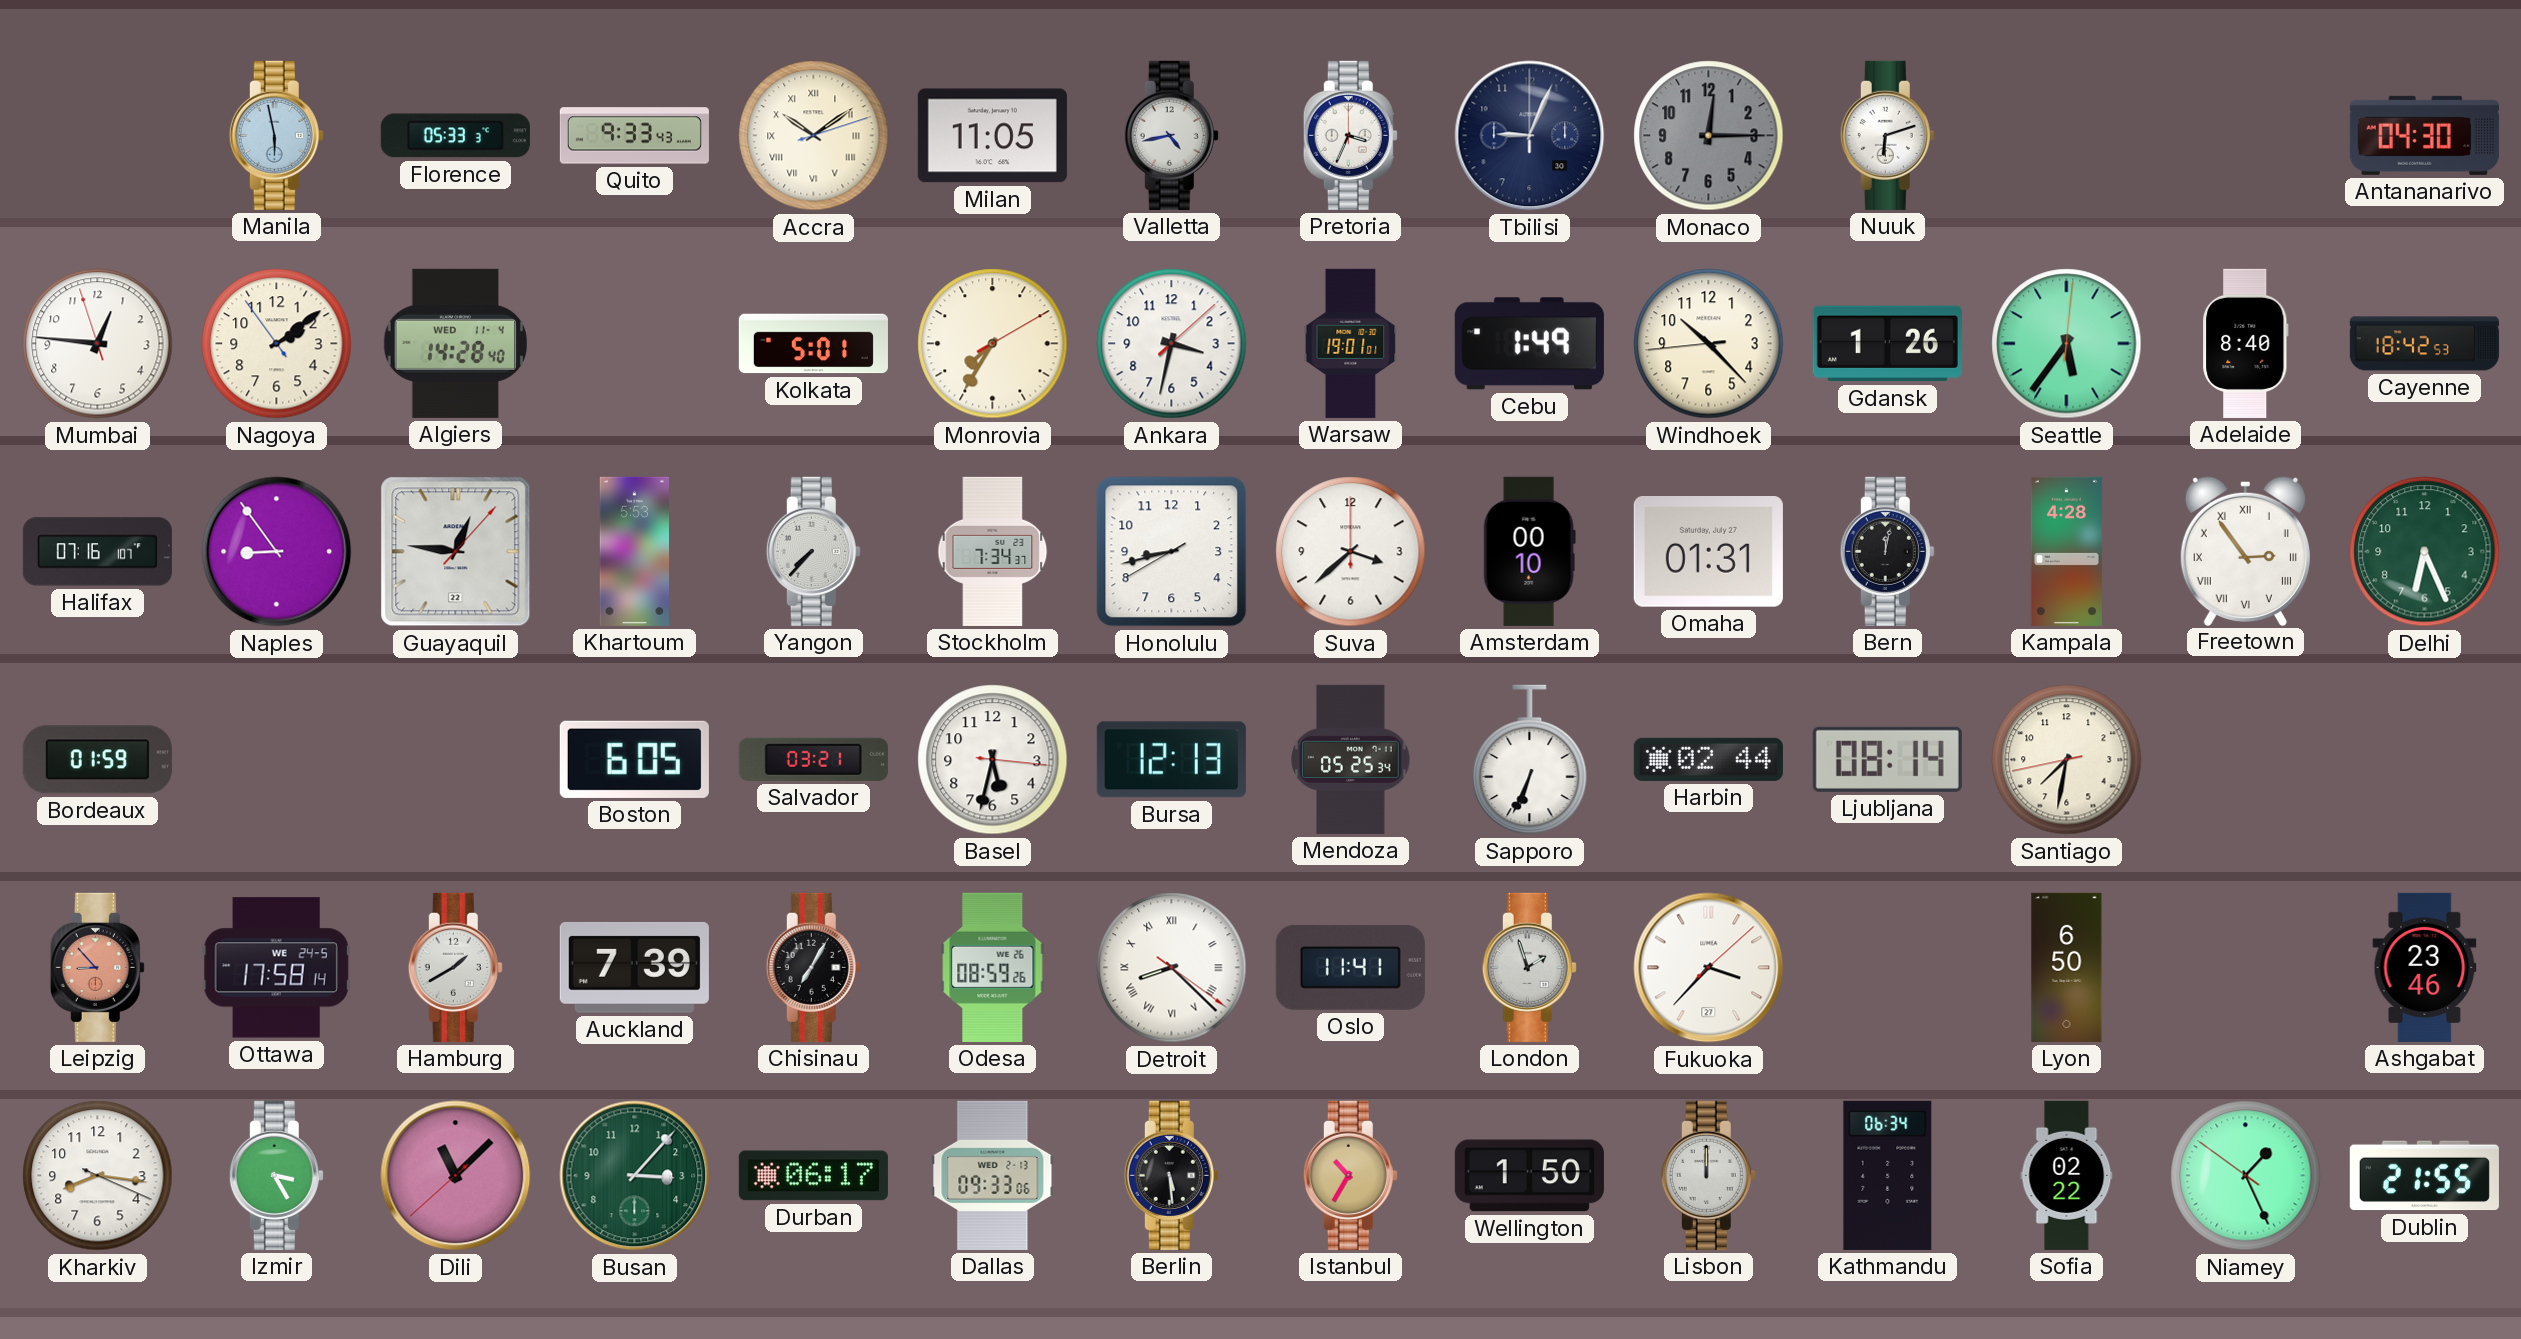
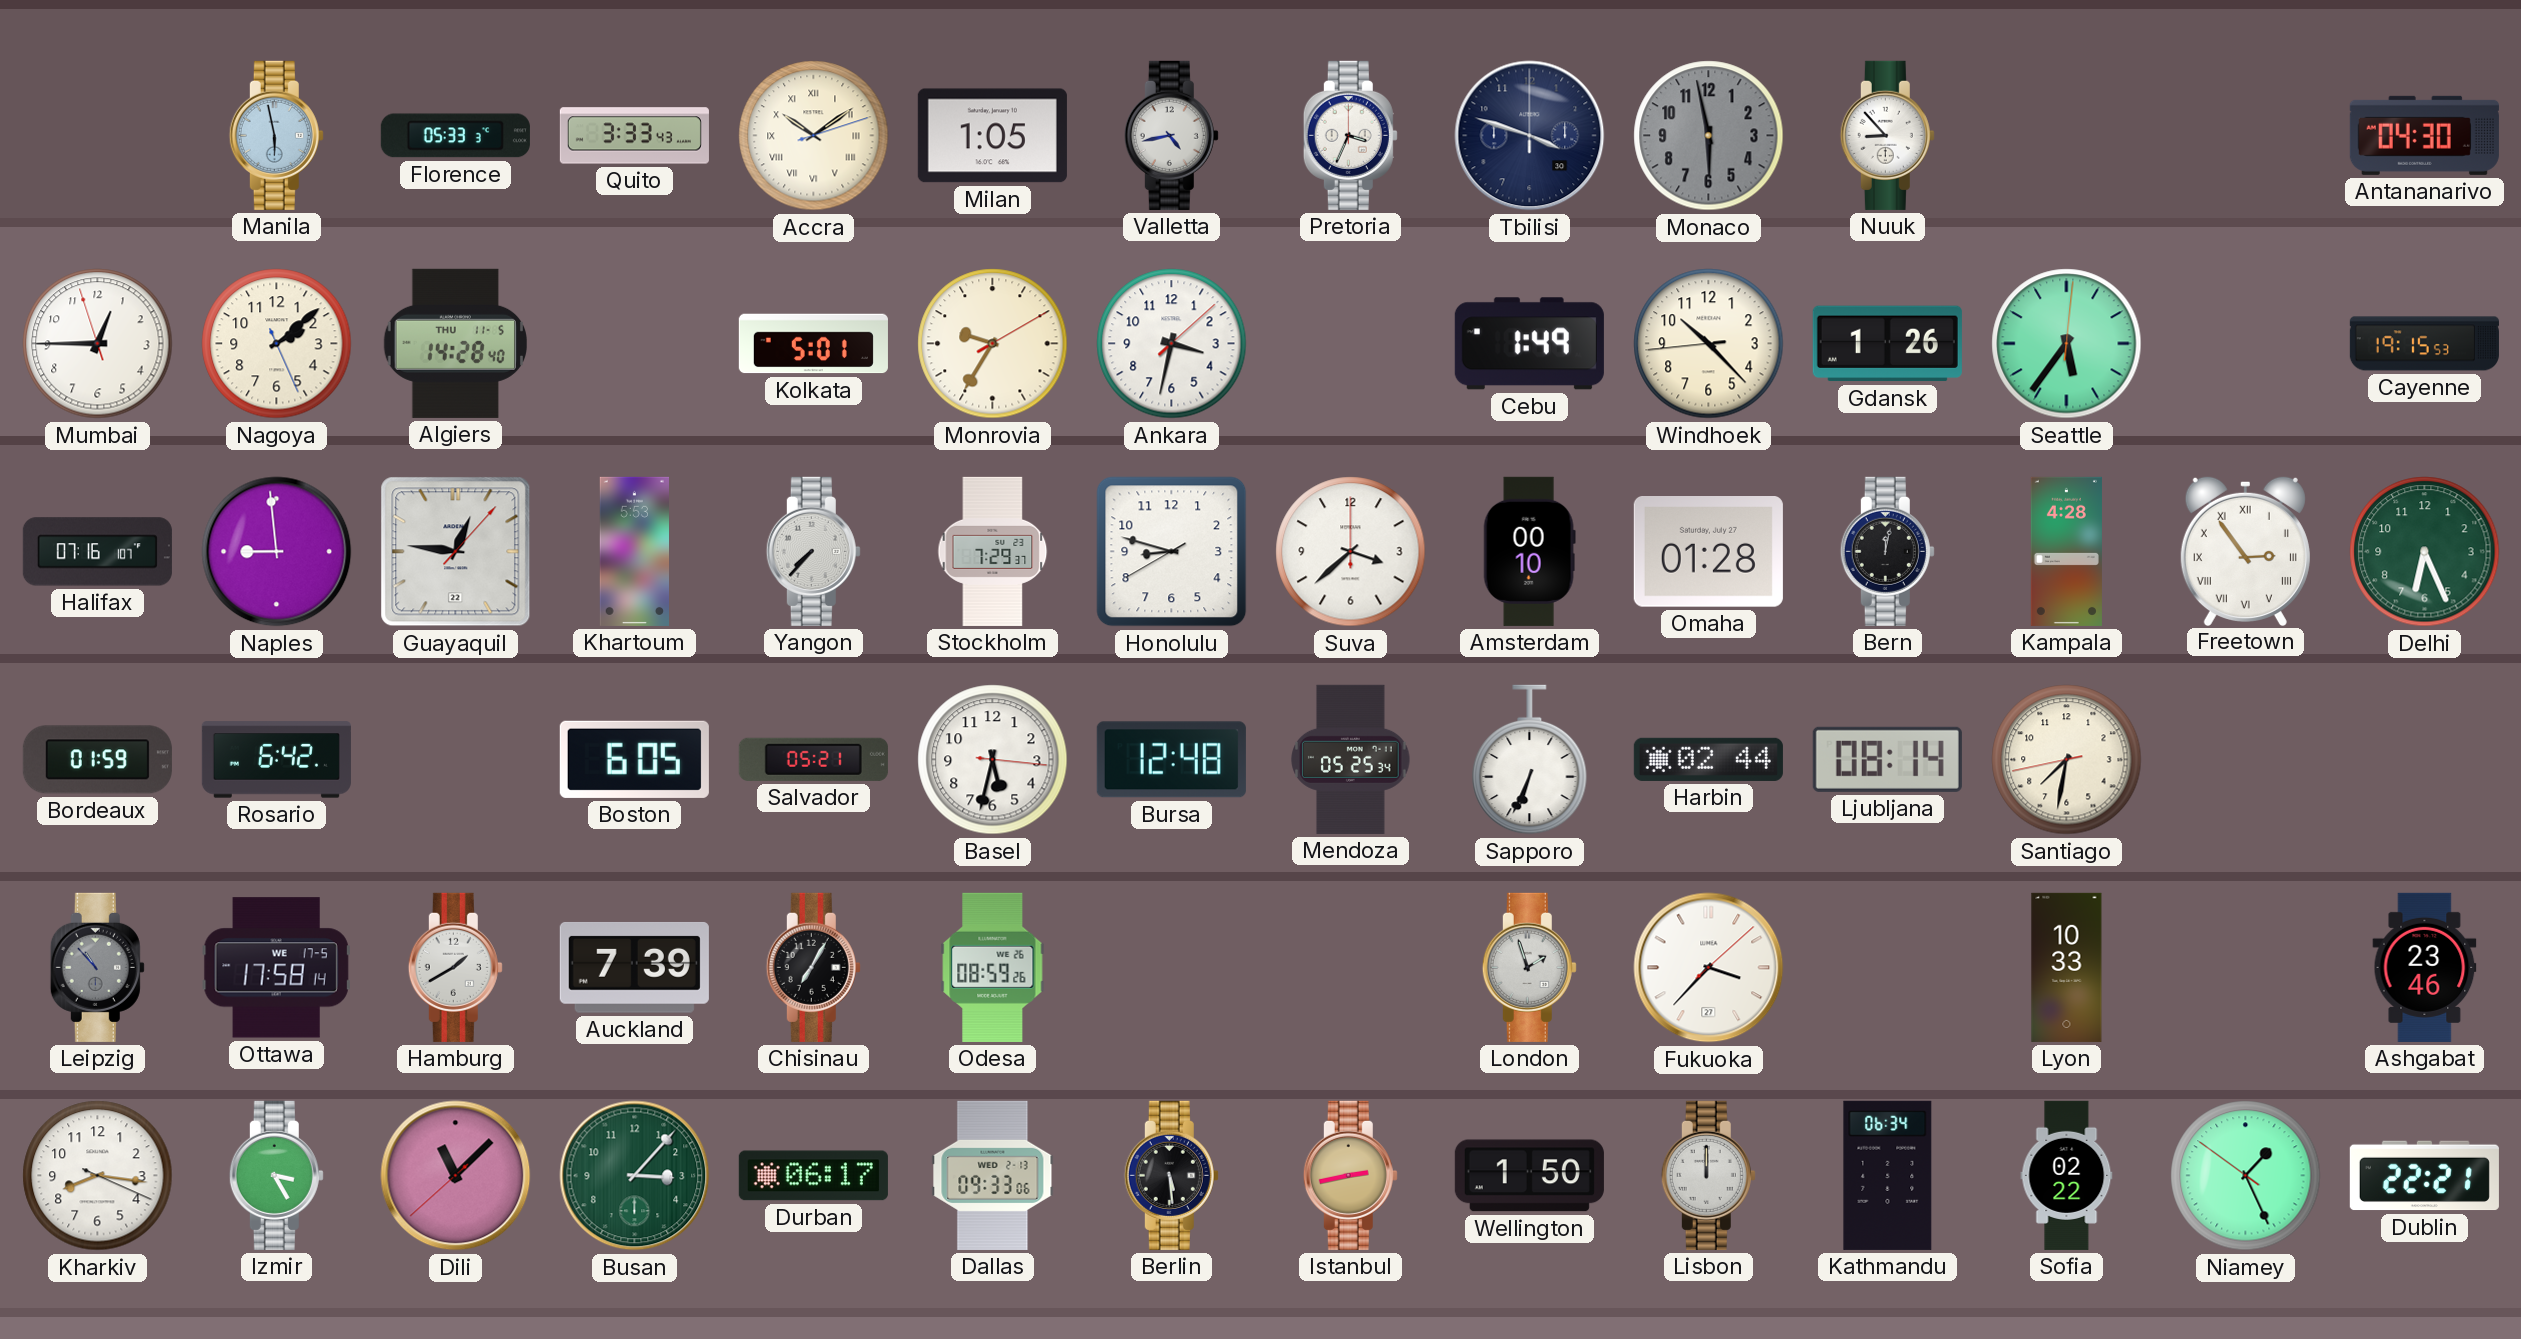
Quito: 9:33 -> 3:33 (634, 136)
Milan: 11:05 -> 1:05 (992, 136)
Tbilisi: 9:04 -> 3:48 (1530, 136)
Monaco: 12:15 -> 5:58 (1709, 136)
Nuuk: 6:12 -> 8:53 (1887, 135)
Mumbai: 12:45 -> 12:44 (98, 344)
Nagoya: 2:08:54 -> 2:08:26 (277, 344)
Algiers date: WED 11-4 -> THU 11-5 (455, 343)
Monrovia: 7:35 -> 9:35 (993, 344)
Warsaw: 19:01 -> none (1351, 343)
Adelaide: 8:40 -> none (2246, 343)
Cayenne: 18:42 -> 19:15 (2424, 344)
Naples: 8:54 -> 8:59 (277, 552)
Stockholm: 7:34 -> 7:29 (993, 551)
Honolulu: 8:42 -> 8:47 (1172, 552)
Omaha: 01:31 -> 01:28 (1708, 552)
Rosario: none -> 6:42 (276, 760)
Salvador: 03:21 -> 05:21 (813, 759)
Bursa: 12:13 -> 12:48 (1171, 760)
Leipzig: 8:53 -> 10:53 (97, 967)
Leipzig dial: salmon -> grey (97, 967)
Ottawa date: WE 24-5 -> WE 17-5 (276, 968)
Detroit: 8:22 -> none (1172, 968)
Oslo: 11:41 -> none (1350, 967)
Lyon: 6:50 -> 10:33 (2067, 967)
Istanbul: 10:35 -> 2:43 (1350, 1175)
Dublin: 21:55 -> 22:21 (2424, 1176)
